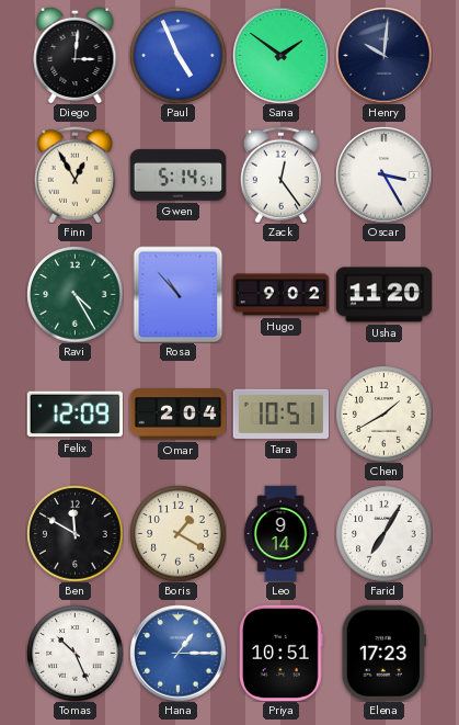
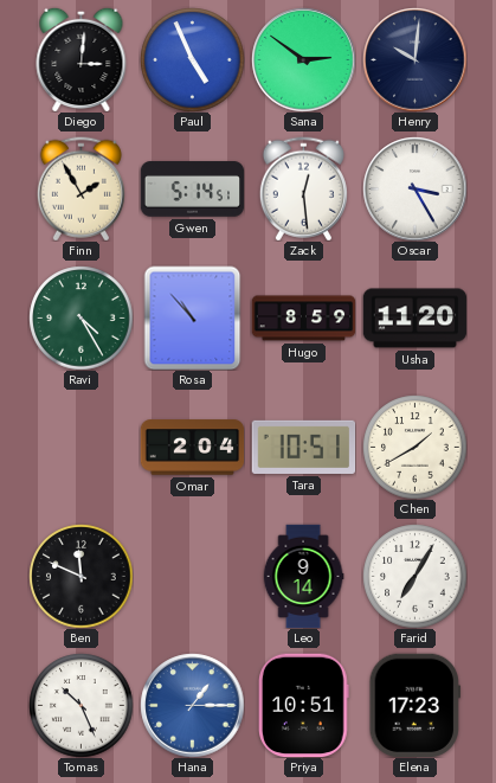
Sana: 1:51 -> 2:51 (303, 59)
Finn: 12:55 -> 1:55 (80, 188)
Zack: 12:24 -> 12:29 (303, 188)
Hugo: 9:02 -> 8:59 (303, 319)
Felix: 12:09 -> none (74, 415)
Ben: 11:50 -> 11:49 (80, 576)
Boris: 1:20 -> none (177, 533)
